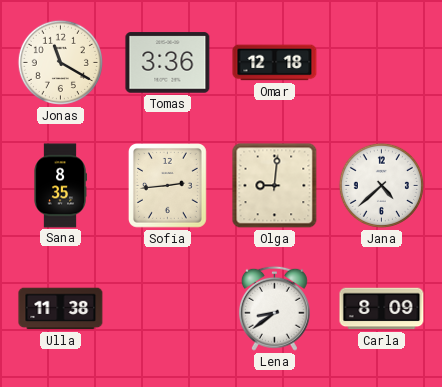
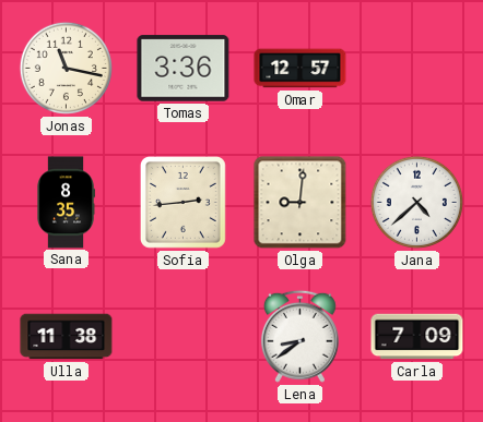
Jonas: 11:20 -> 11:17 (66, 68)
Omar: 12:18 -> 12:57 (301, 69)
Carla: 8:09 -> 7:09 (417, 337)
